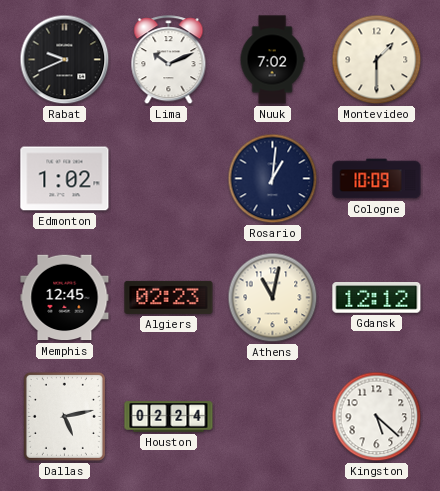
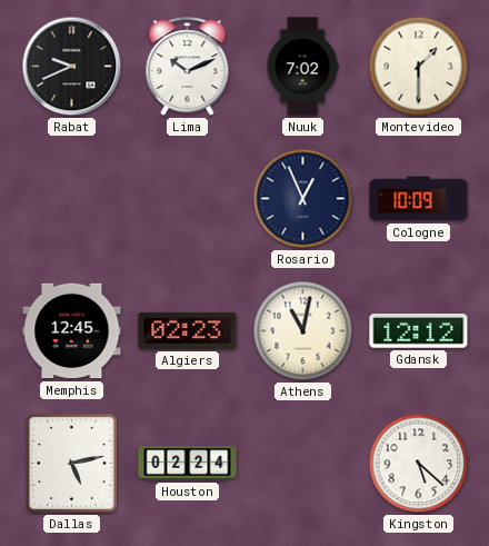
Edmonton: 1:02 -> none (65, 179)
Rosario: 1:01 -> 12:56 (303, 199)
